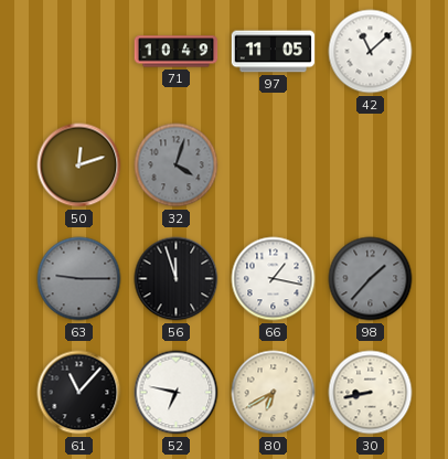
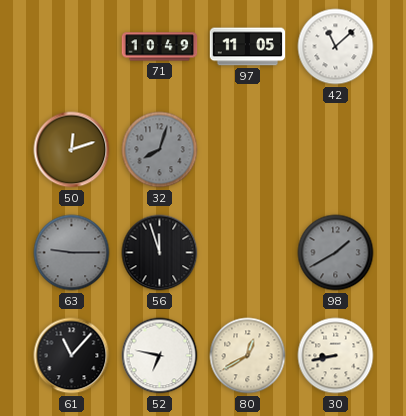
32: 4:03 -> 8:03 (160, 150)
66: 1:17 -> none (274, 279)
98: 1:37 -> 1:40 (336, 253)
80: 6:40 -> 12:40 (248, 356)
